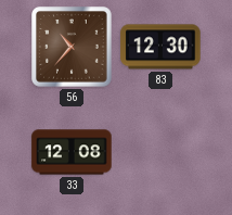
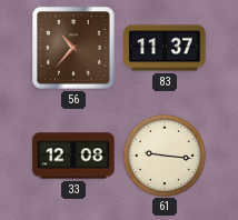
83: 12:30 -> 11:37 (165, 48)
61: none -> 9:16 (163, 154)
